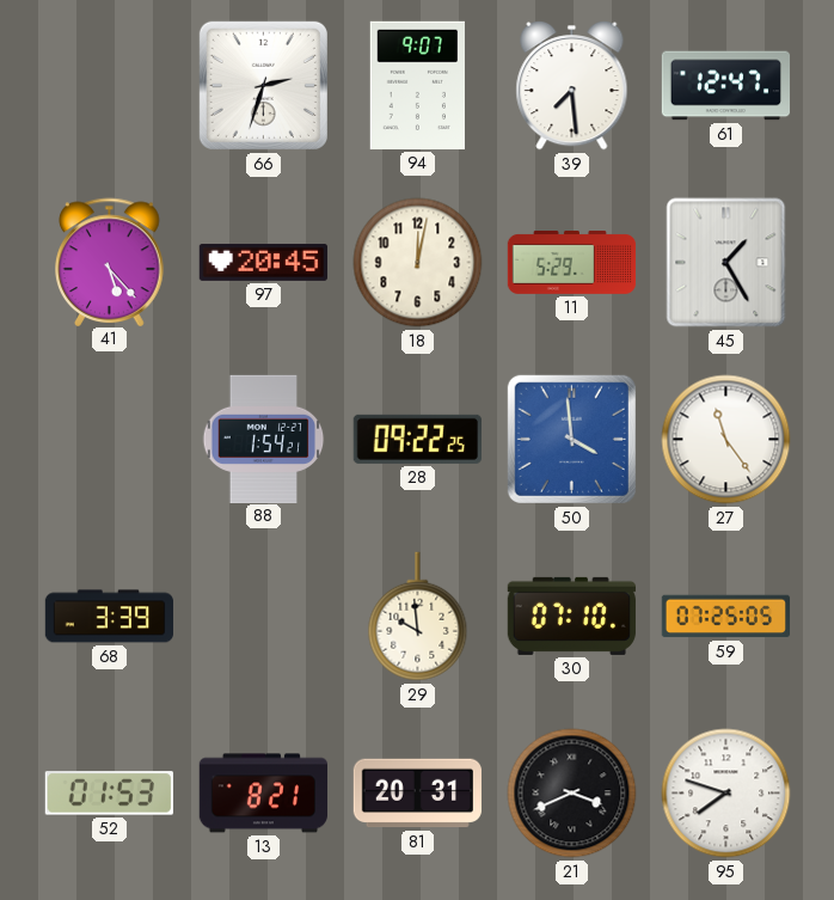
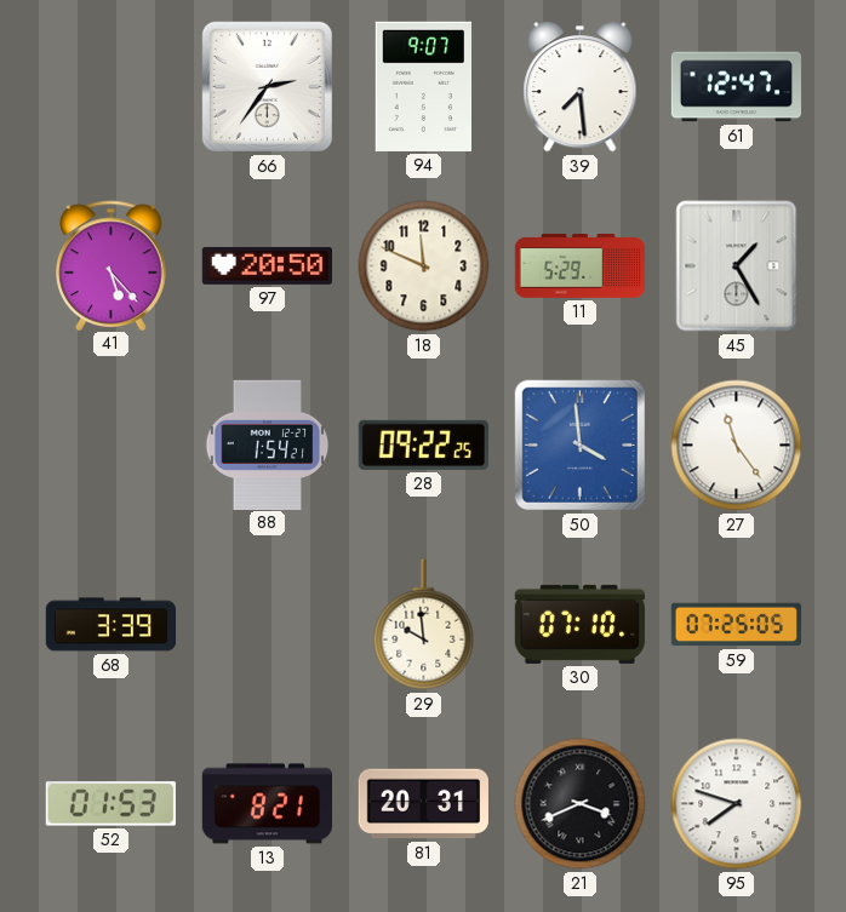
66: 2:33 -> 2:36 (267, 86)
97: 20:45 -> 20:50 (267, 265)
18: 12:02 -> 11:49 (424, 266)
